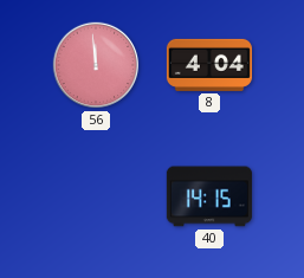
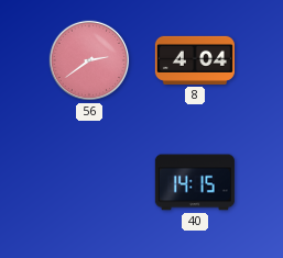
56: 11:59 -> 2:39 (89, 60)
